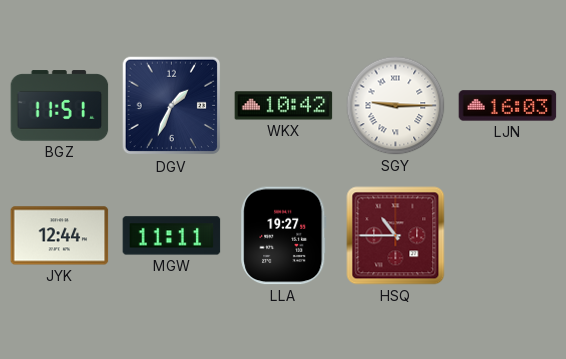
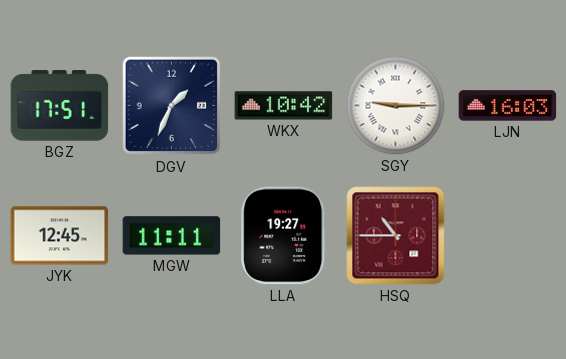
BGZ: 11:51 -> 17:51 (60, 106)
JYK: 12:44 -> 12:45 (60, 236)
